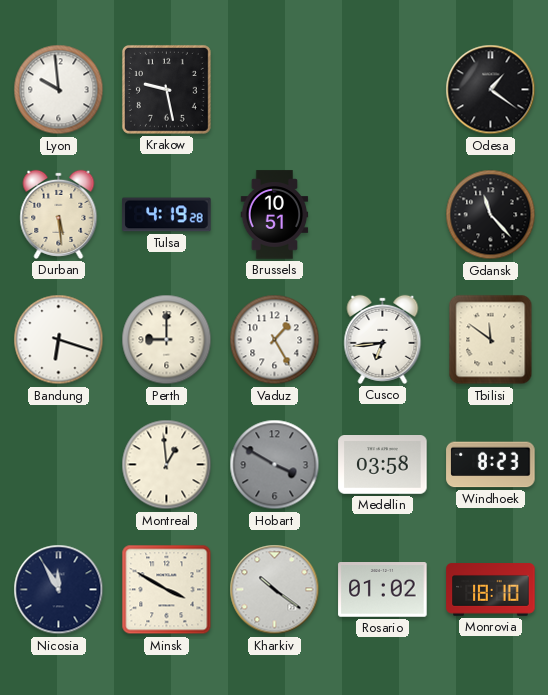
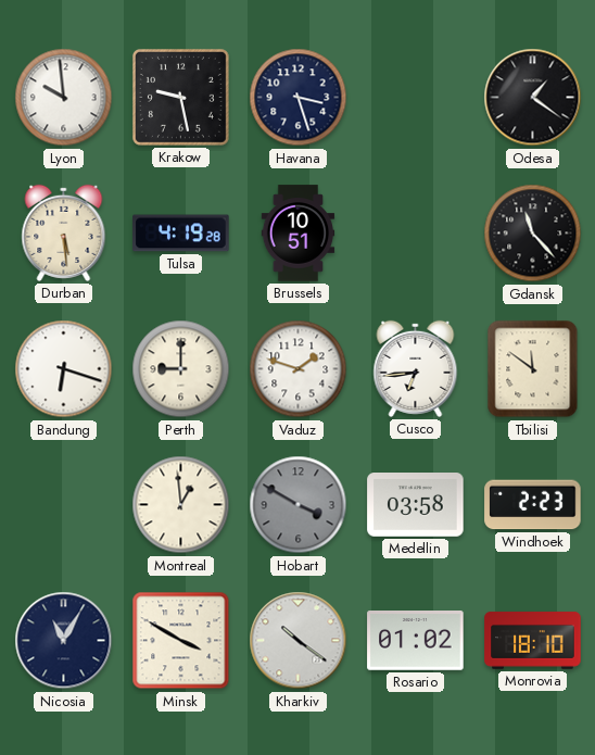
Havana: none -> 3:27 (299, 98)
Vaduz: 1:25 -> 1:48 (299, 369)
Windhoek: 8:23 -> 2:23 (533, 505)
Nicosia: 11:55 -> 11:05 (64, 641)
